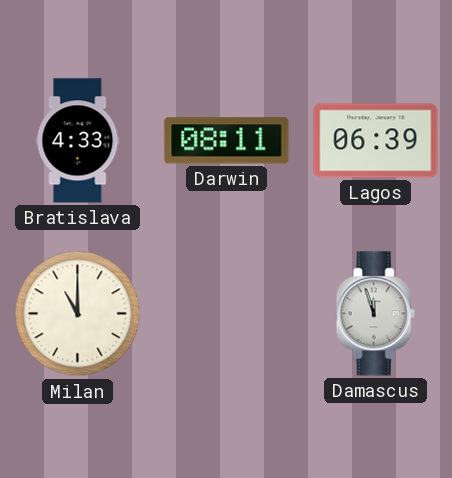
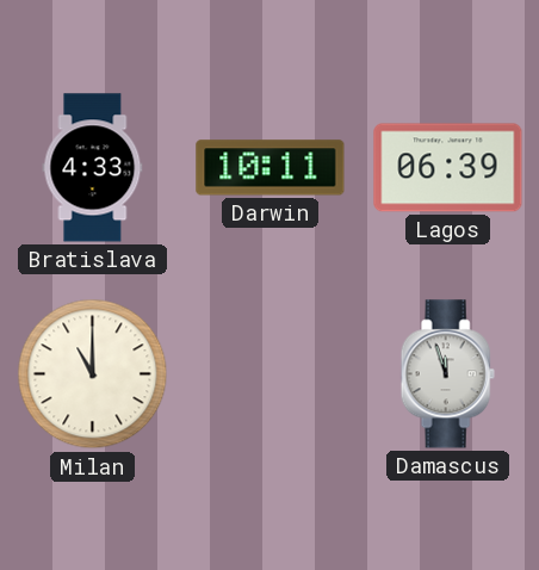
Darwin: 08:11 -> 10:11 (271, 168)
